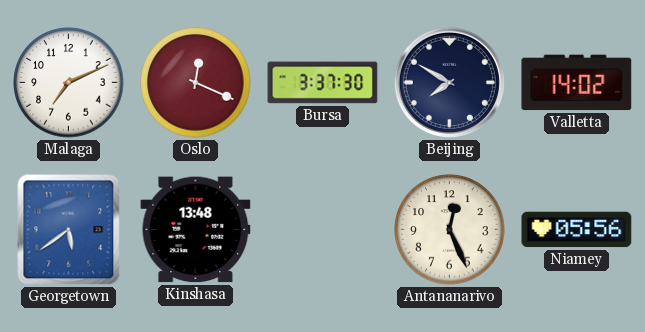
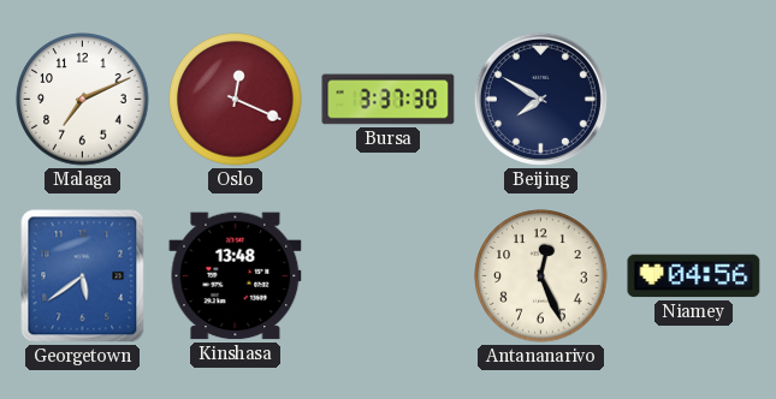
Valletta: 14:02 -> none (577, 83)
Niamey: 05:56 -> 04:56 (694, 276)
